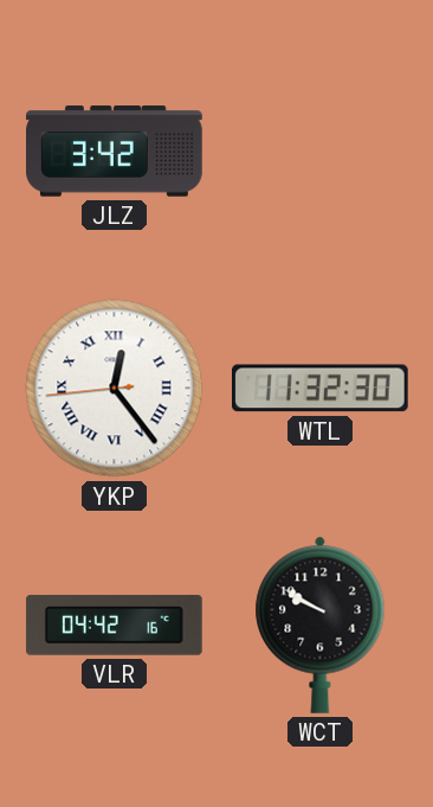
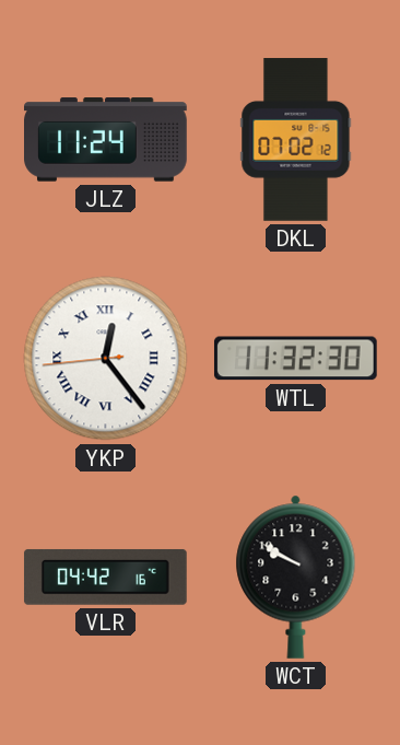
JLZ: 3:42 -> 11:24 (106, 140)
DKL: none -> 07:02 (296, 140)
